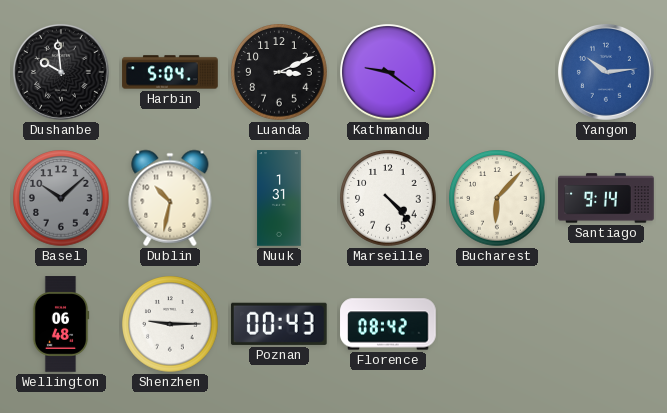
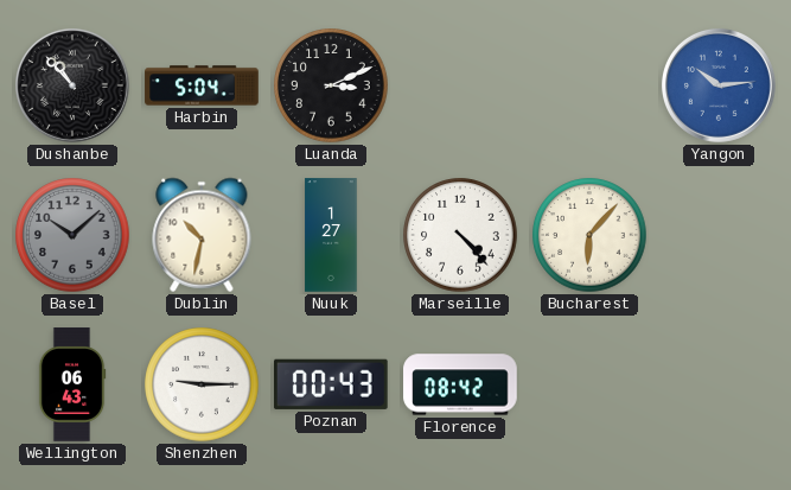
Dushanbe: 9:59 -> 10:53 (72, 85)
Kathmandu: 9:21 -> none (388, 72)
Nuuk: 1:31 -> 1:27 (331, 235)
Santiago: 9:14 -> none (606, 198)
Wellington: 06:48 -> 06:43 (72, 384)
